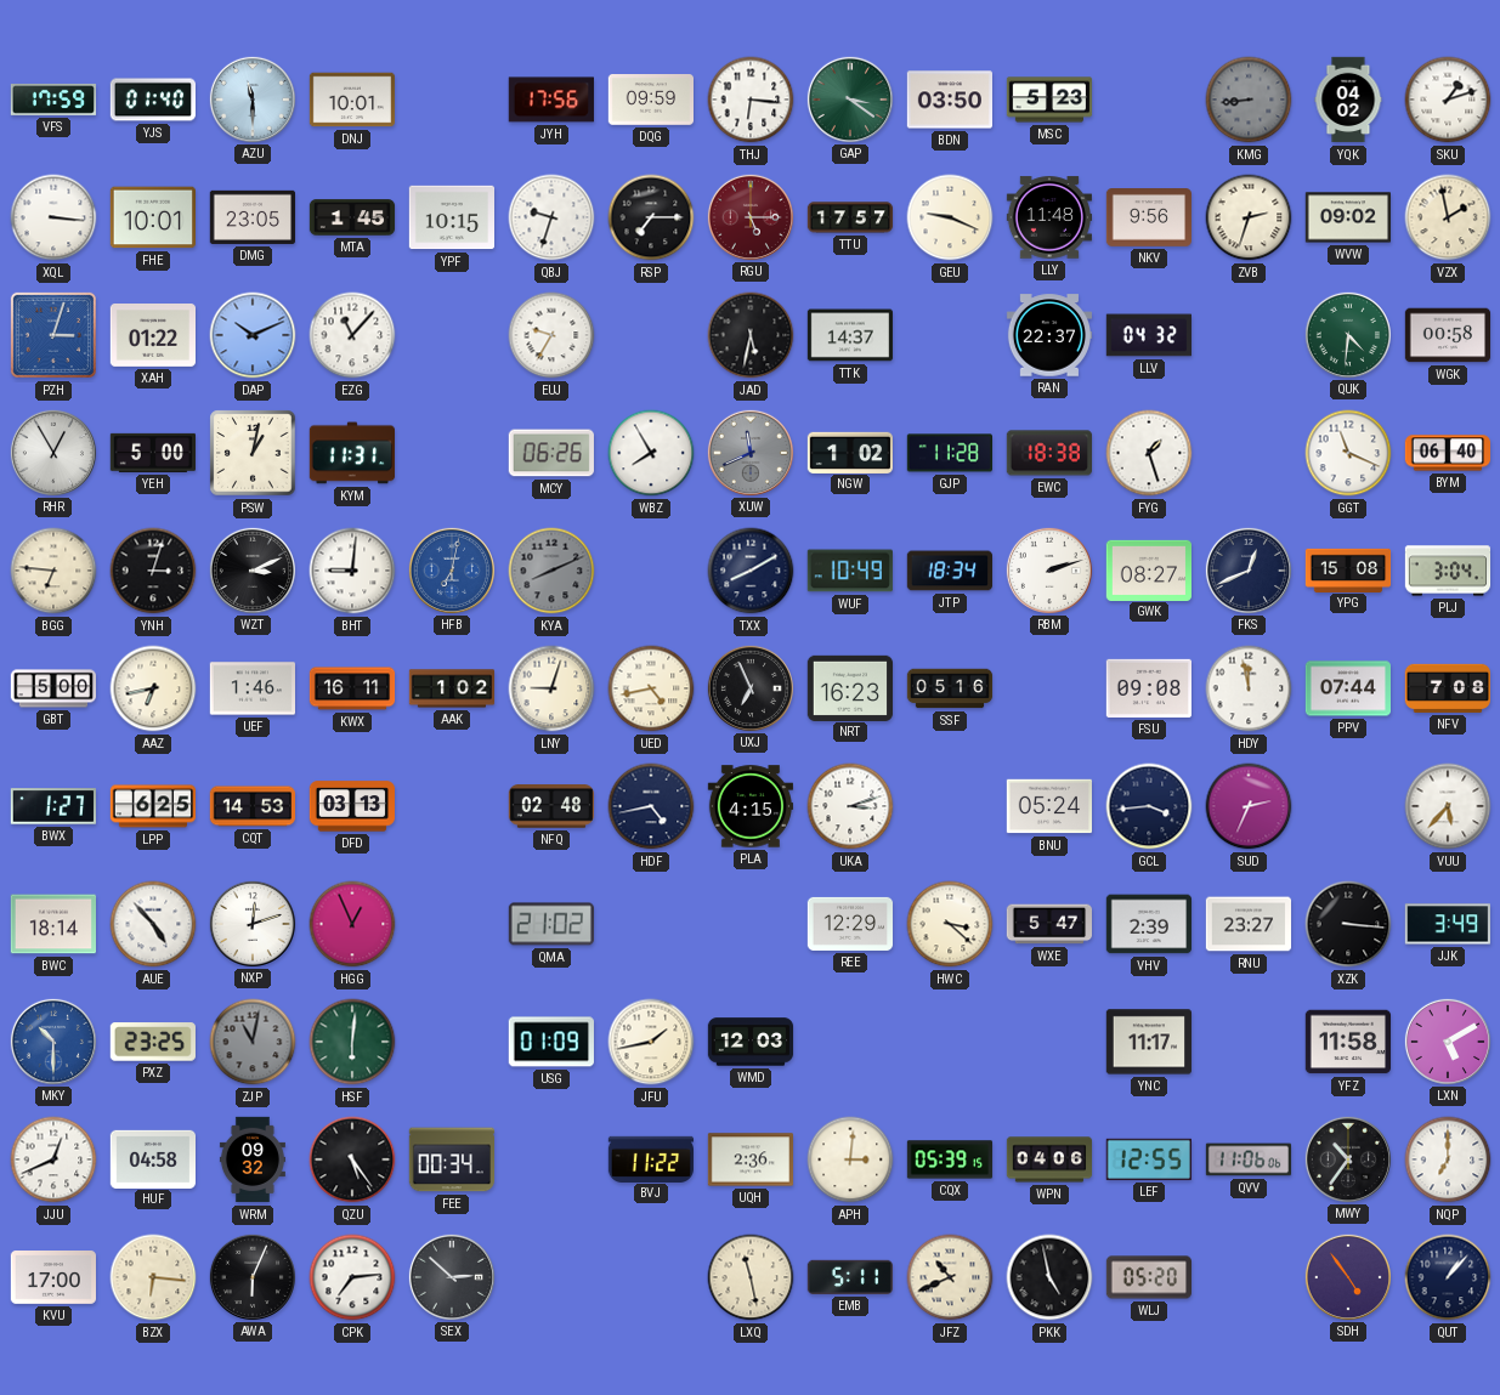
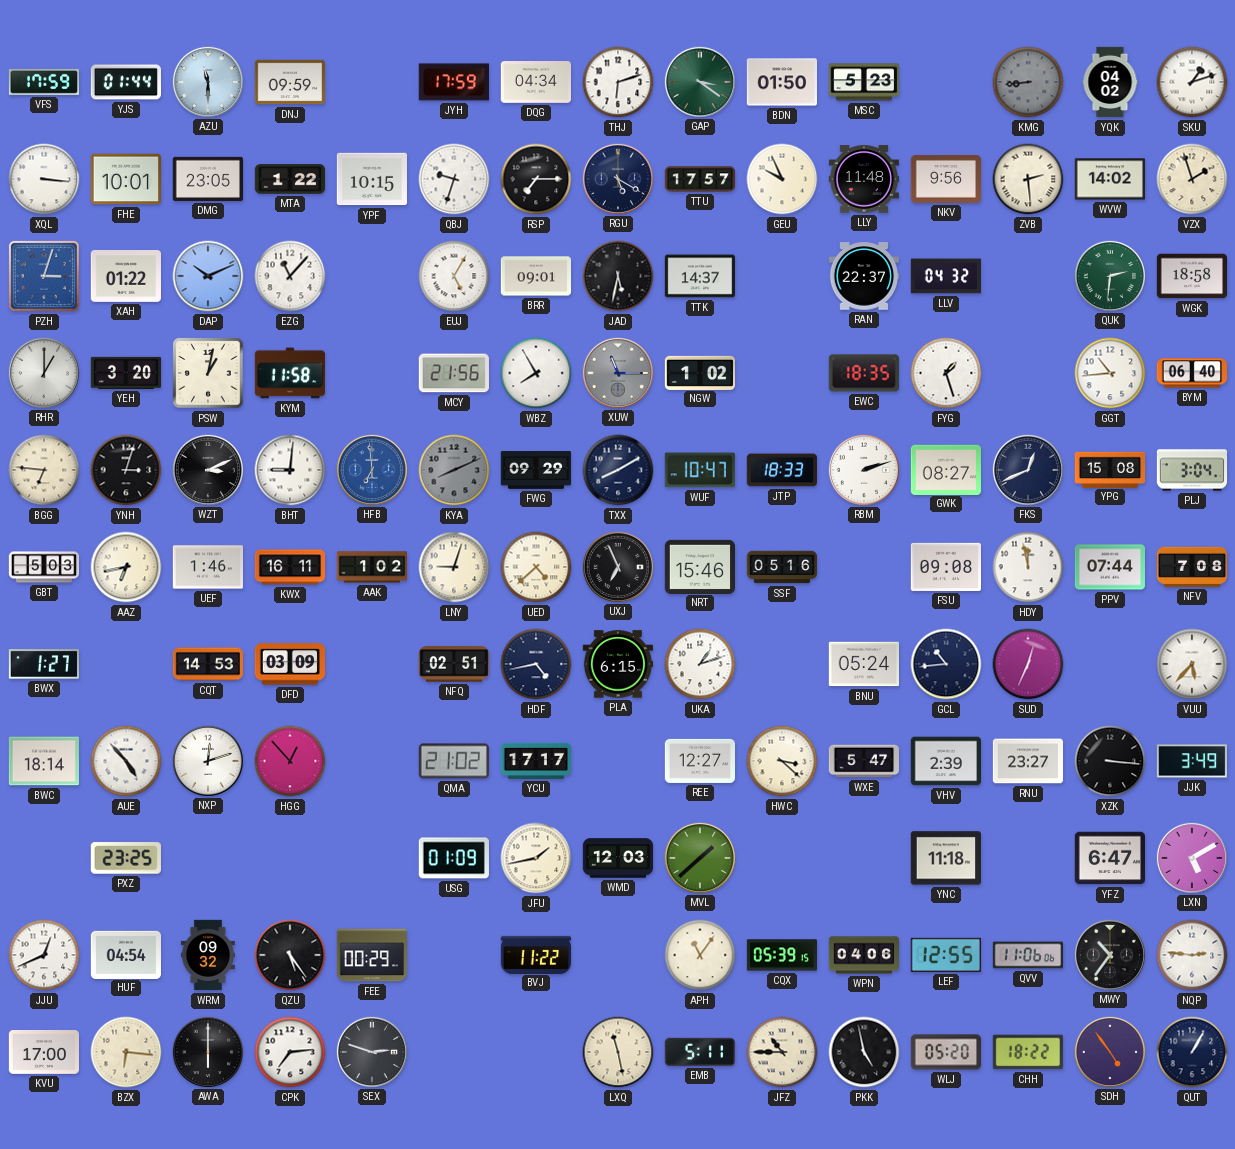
YJS: 01:40 -> 01:44 (125, 82)
DNJ: 10:01 -> 09:59 (290, 82)
JYH: 17:56 -> 17:59 (454, 82)
DQG: 09:59 -> 04:34 (535, 83)
THJ: 6:16 -> 6:12 (618, 82)
BDN: 03:50 -> 01:50 (781, 82)
MTA: 1:45 -> 1:22 (290, 179)
RGU: 5:15 -> 5:20 (617, 178)
RGU dial: burgundy -> navy (617, 178)
GEU: 9:19 -> 9:56 (782, 179)
ZVB: 2:33 -> 2:29 (1028, 179)
WVW: 09:02 -> 14:02 (1109, 179)
VZX: 1:58 -> 1:57 (1192, 179)
EUJ: 9:35 -> 5:05 (454, 276)
BRR: none -> 09:01 (536, 276)
QUK: 4:31 -> 2:31 (1109, 275)
WGK: 00:58 -> 18:58 (1192, 276)
RHR: 12:55 -> 1:00 (43, 372)
YEH: 5:00 -> 3:20 (125, 373)
KYM: 11:31 -> 11:58 (289, 373)
MCY: 06:26 -> 21:56 (454, 373)
XUW: 11:41 -> 11:15 (617, 372)
GJP: 11:28 -> none (949, 453)
EWC: 18:38 -> 18:35 (863, 373)
GGT: 11:19 -> 10:44 (1110, 373)
HFB: 7:02 -> 6:59 (371, 469)
FWG: none -> 09:29 (535, 471)
WUF: 10:49 -> 10:47 (700, 470)
JTP: 18:34 -> 18:33 (781, 470)
GBT: 5:00 -> 5:03 (44, 567)
UED: 4:43 -> 4:38 (536, 567)
NRT: 16:23 -> 15:46 (699, 566)
LPP: 6:25 -> none (153, 806)
DFD: 03:13 -> 03:09 (289, 664)
NFQ: 02:48 -> 02:51 (453, 664)
PLA: 4:15 -> 6:15 (617, 664)
UKA: 3:12 -> 1:12 (700, 664)
GCL: 3:44 -> 10:44 (946, 664)
SUD: 2:34 -> 12:34 (1028, 664)
HGG: 12:56 -> 12:53 (290, 761)
YCU: none -> 17:17 (535, 761)
REE: 12:29 -> 12:27 (700, 761)
MKY: 10:30 -> none (52, 1040)
ZJP: 11:02 -> none (253, 1042)
HSF: 6:01 -> none (352, 1042)
MVL: none -> 1:38 (699, 857)
YNC: 11:17 -> 11:18 (945, 858)
YFZ: 11:58 -> 6:47 (1109, 858)
HUF: 04:58 -> 04:54 (125, 954)
FEE: 00:34 -> 00:29 (371, 955)
UQH: 2:36 -> none (751, 1159)
APH: 3:01 -> 11:06 (700, 955)
NQP: 7:00 -> 2:46 (1192, 955)
AWA: 6:04 -> 6:00 (207, 1051)
SEX: 2:52 -> 2:48 (371, 1051)
JFZ: 10:41 -> 10:45 (782, 1052)
CHH: none -> 18:22 (1027, 1052)
QUT: 1:07 -> 1:05 (1192, 1052)
